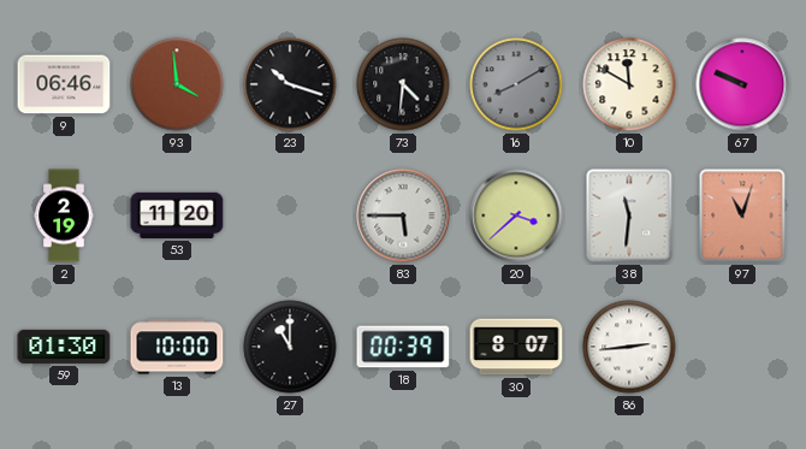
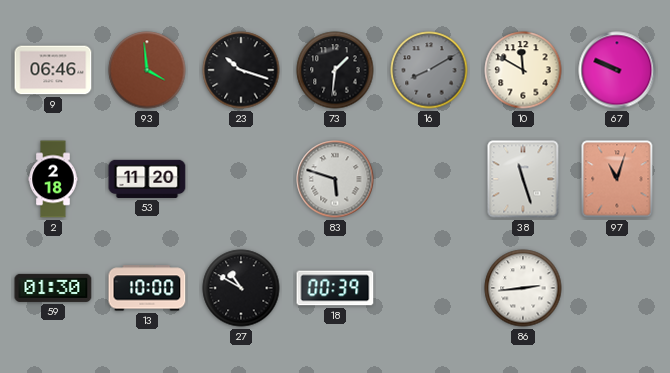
73: 4:31 -> 1:31 (335, 70)
2: 2:19 -> 2:18 (53, 179)
83: 5:45 -> 5:48 (335, 179)
20: 3:38 -> none (516, 215)
38: 11:31 -> 11:27 (523, 179)
27: 11:00 -> 10:50 (241, 288)
30: 8:07 -> none (516, 347)
